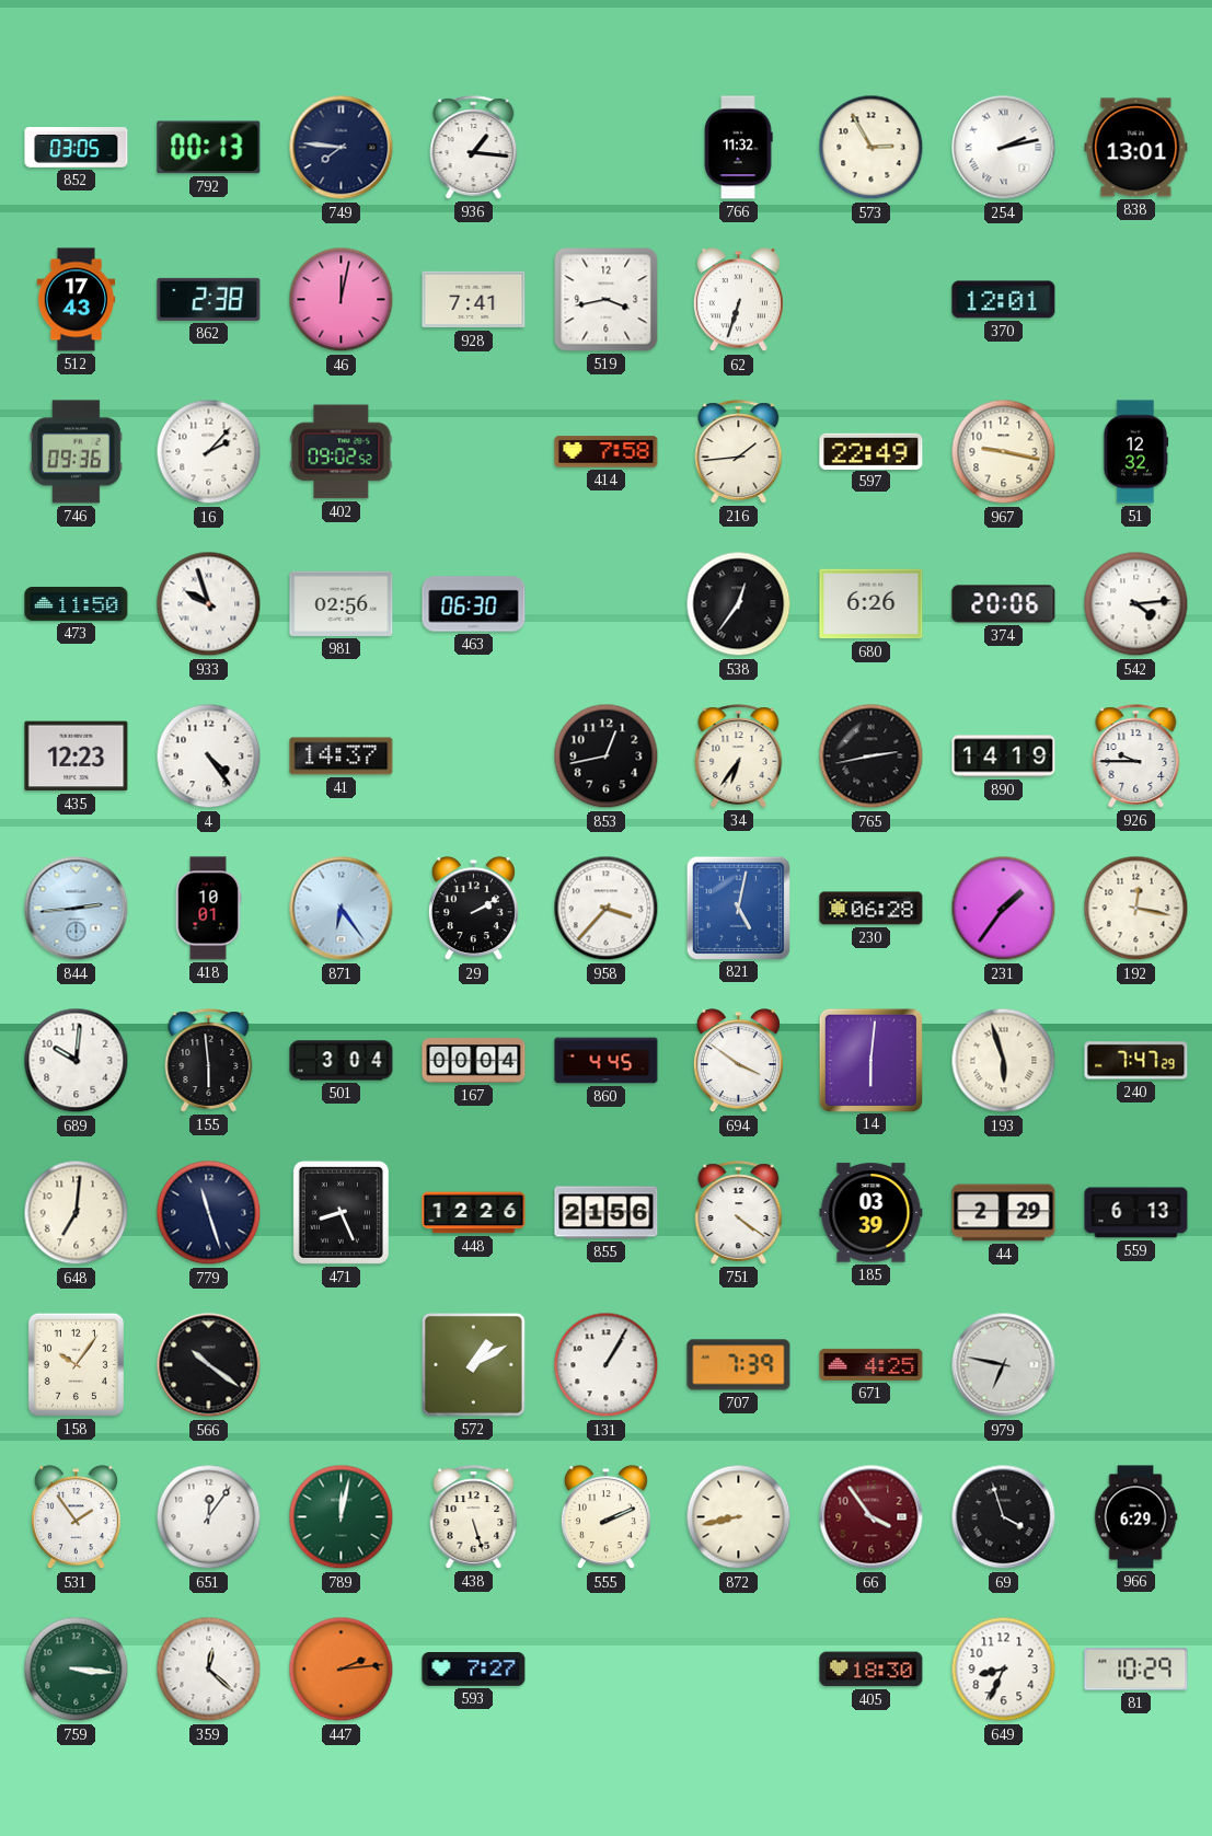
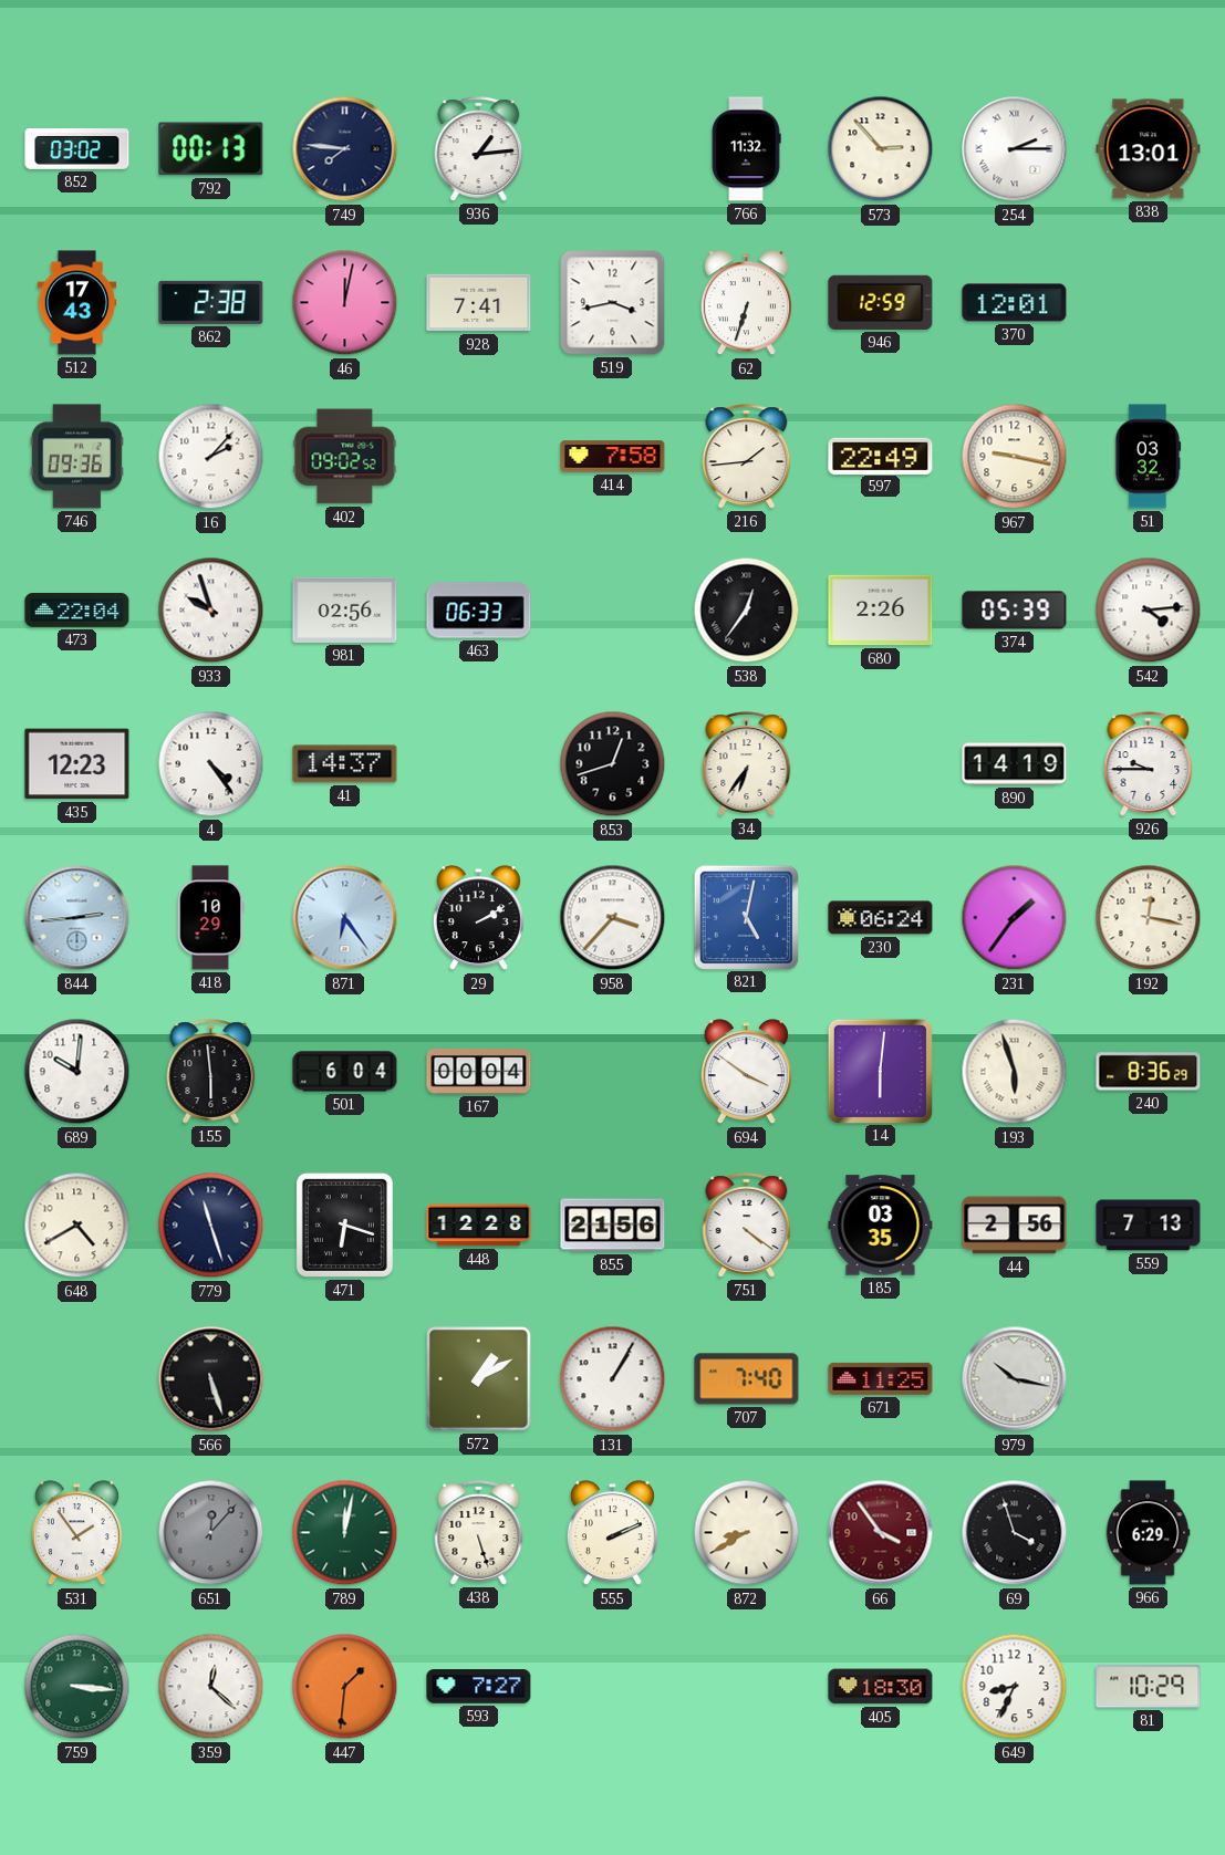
852: 03:05 -> 03:02 (77, 149)
936: 1:16 -> 1:14 (479, 149)
573: 2:55 -> 2:53 (881, 149)
254: 2:13 -> 2:15 (1015, 149)
946: none -> 12:59 (881, 302)
51: 12:32 -> 03:32 (1148, 457)
473: 11:50 -> 22:04 (77, 609)
463: 06:30 -> 06:33 (479, 611)
680: 6:26 -> 2:26 (881, 611)
374: 20:06 -> 05:39 (1015, 611)
853: 12:43 -> 12:42 (613, 764)
765: 2:43 -> none (872, 757)
418: 10:01 -> 10:29 (210, 918)
230: 06:28 -> 06:24 (881, 918)
501: 3:04 -> 6:04 (345, 1072)
860: 4:45 -> none (607, 1061)
240: 7:47 -> 8:36 (1149, 1072)
648: 7:01 -> 4:40 (77, 1226)
471: 8:26 -> 6:18 (344, 1224)
448: 12:26 -> 12:28 (479, 1226)
185: 03:39 -> 03:35 (881, 1226)
44: 2:29 -> 2:56 (1015, 1226)
559: 6:13 -> 7:13 (1149, 1226)
158: 10:06 -> none (76, 1364)
566: 10:21 -> 5:27 (211, 1379)
707: 7:39 -> 7:40 (747, 1379)
671: 4:25 -> 11:25 (881, 1378)
979: 6:47 -> 10:17 (1015, 1379)
651: 12:06 -> 12:07 (211, 1533)
651 dial: white -> grey (211, 1533)
872: 8:43 -> 8:40 (747, 1533)
447: 2:14 -> 1:31 (345, 1687)
